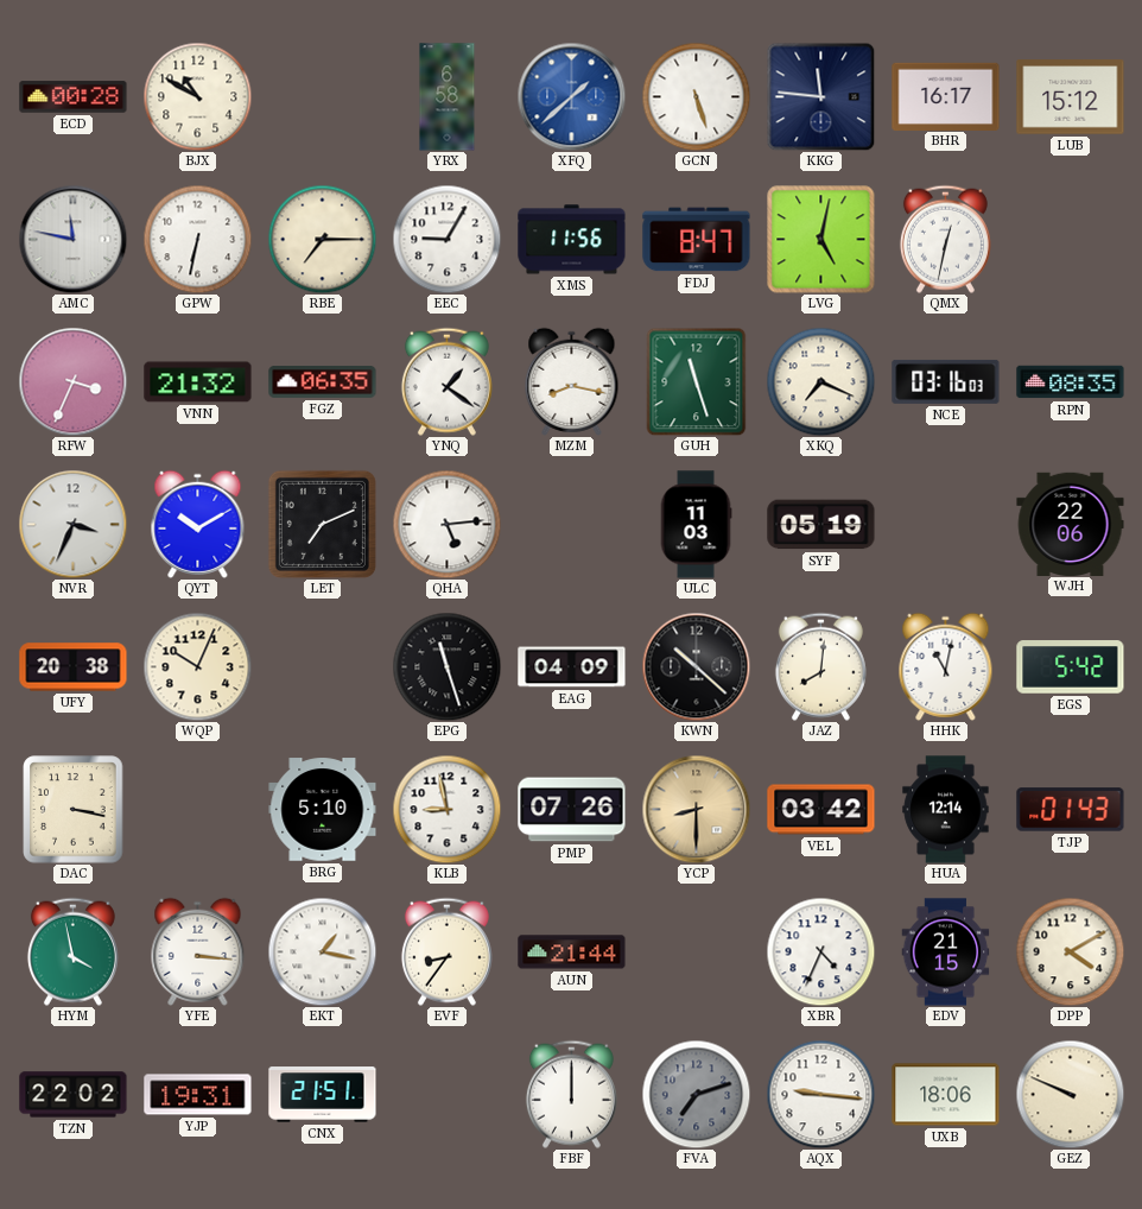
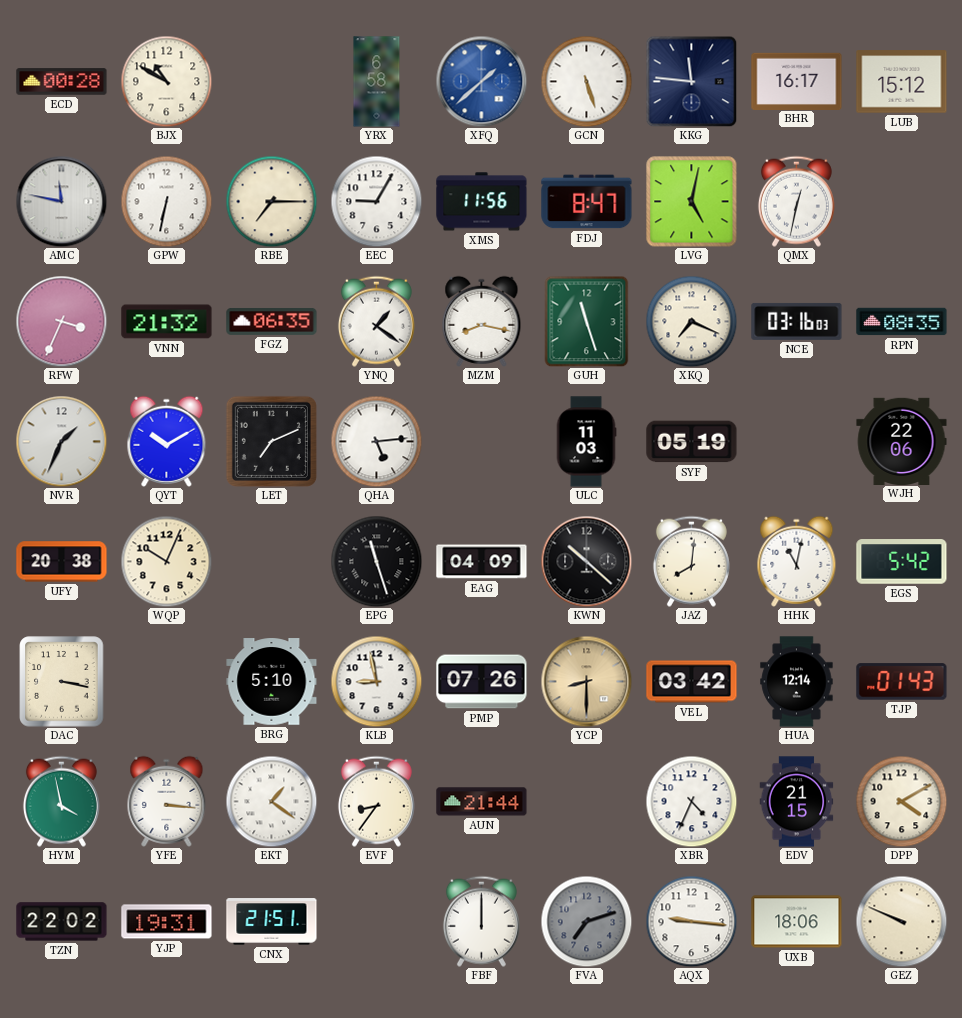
NVR: 3:34 -> 1:34 (61, 441)
EKT: 1:17 -> 1:21 (271, 801)
